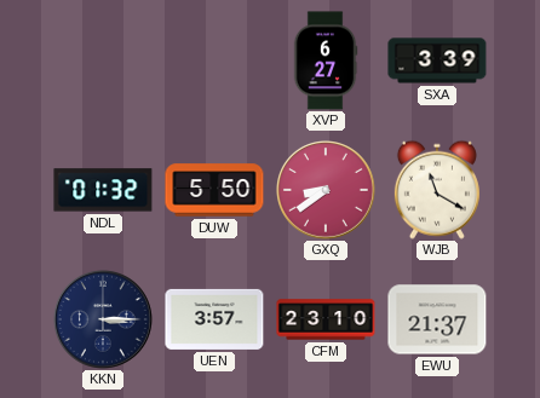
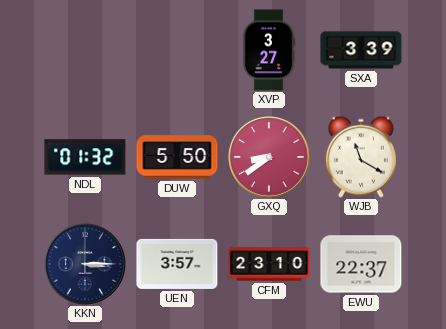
XVP: 6:27 -> 3:27 (269, 50)
EWU: 21:37 -> 22:37 (361, 264)
